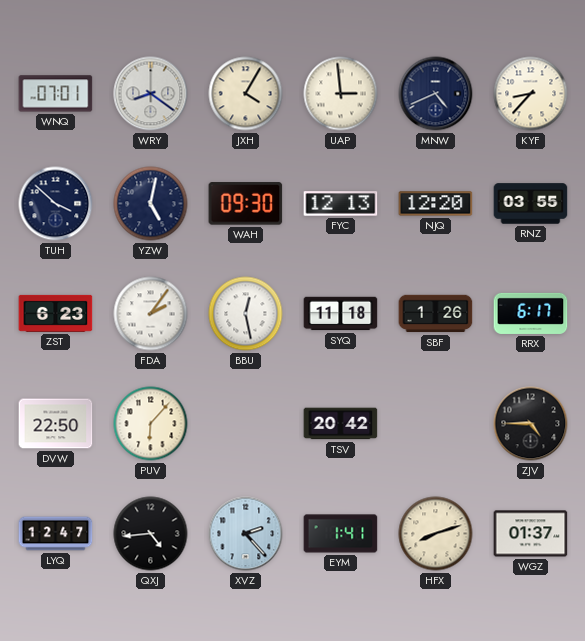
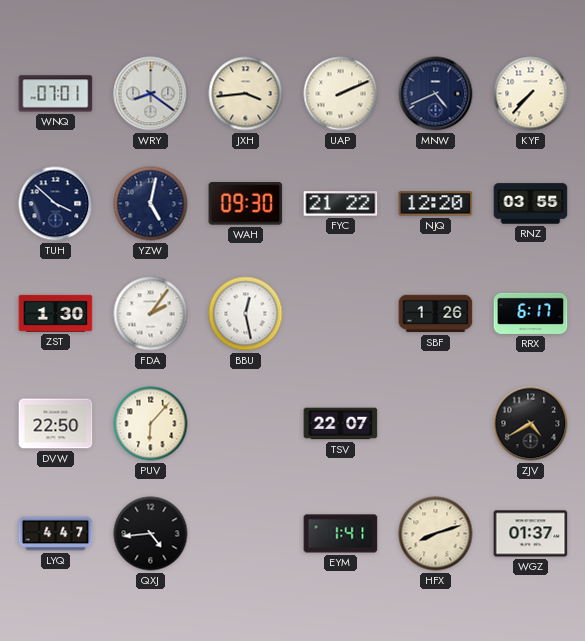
JXH: 4:05 -> 3:44 (246, 94)
UAP: 2:59 -> 2:11 (341, 94)
KYF: 8:37 -> 7:37 (531, 94)
FYC: 12:13 -> 21:22 (341, 204)
ZST: 6:23 -> 1:30 (56, 313)
SYQ: 11:18 -> none (341, 314)
TSV: 20:42 -> 22:07 (341, 424)
ZJV: 4:45 -> 4:40 (531, 424)
LYQ: 12:47 -> 4:47 (56, 534)
XVZ: 2:23 -> none (246, 534)
